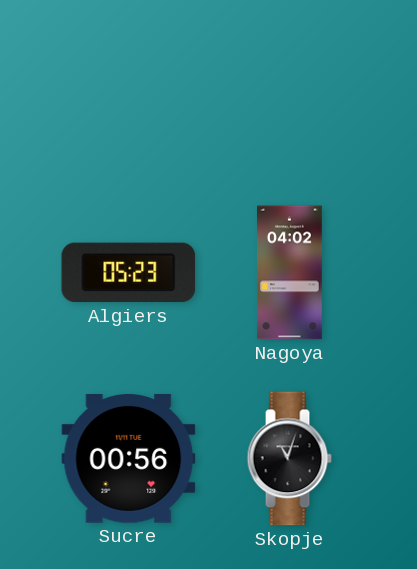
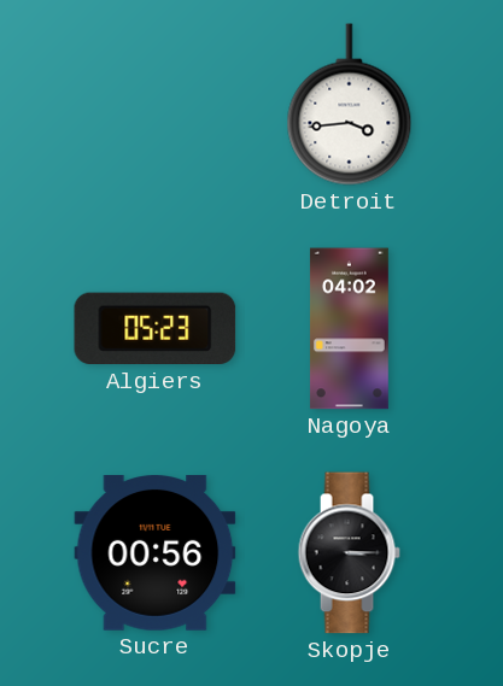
Detroit: none -> 3:44 (350, 105)
Skopje: 11:03 -> 3:15 (349, 553)
